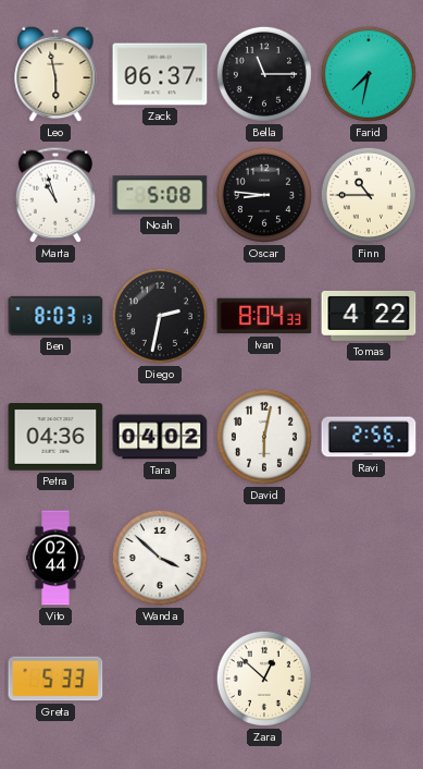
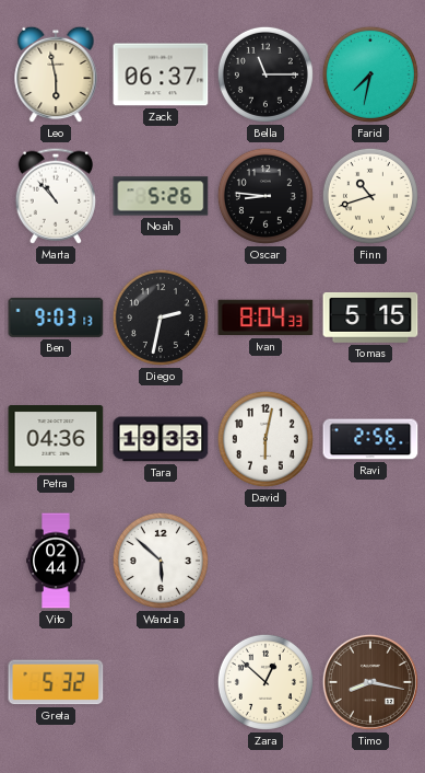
Marta: 10:57 -> 10:53 (56, 196)
Noah: 5:08 -> 5:26 (161, 196)
Finn: 10:45 -> 10:42 (370, 196)
Ben: 8:03 -> 9:03 (56, 318)
Tomas: 4:22 -> 5:15 (370, 318)
Tara: 04:02 -> 19:33 (161, 439)
Wanda: 3:52 -> 5:52 (161, 561)
Greta: 5:33 -> 5:32 (56, 682)
Timo: none -> 8:17 (370, 682)
